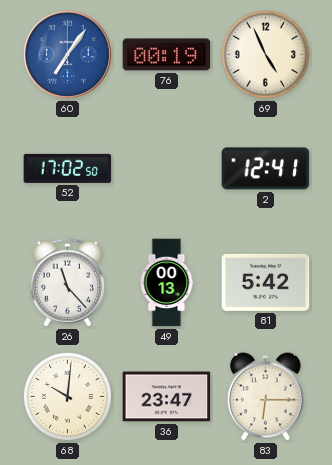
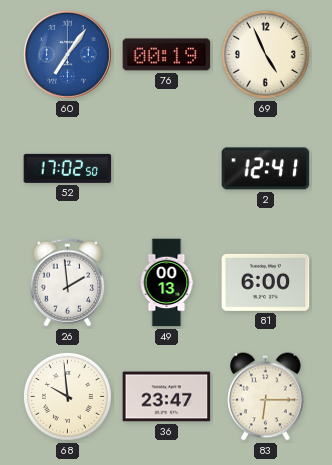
26: 11:23 -> 1:59 (68, 283)
81: 5:42 -> 6:00 (266, 282)
68: 10:01 -> 9:59 (67, 396)
